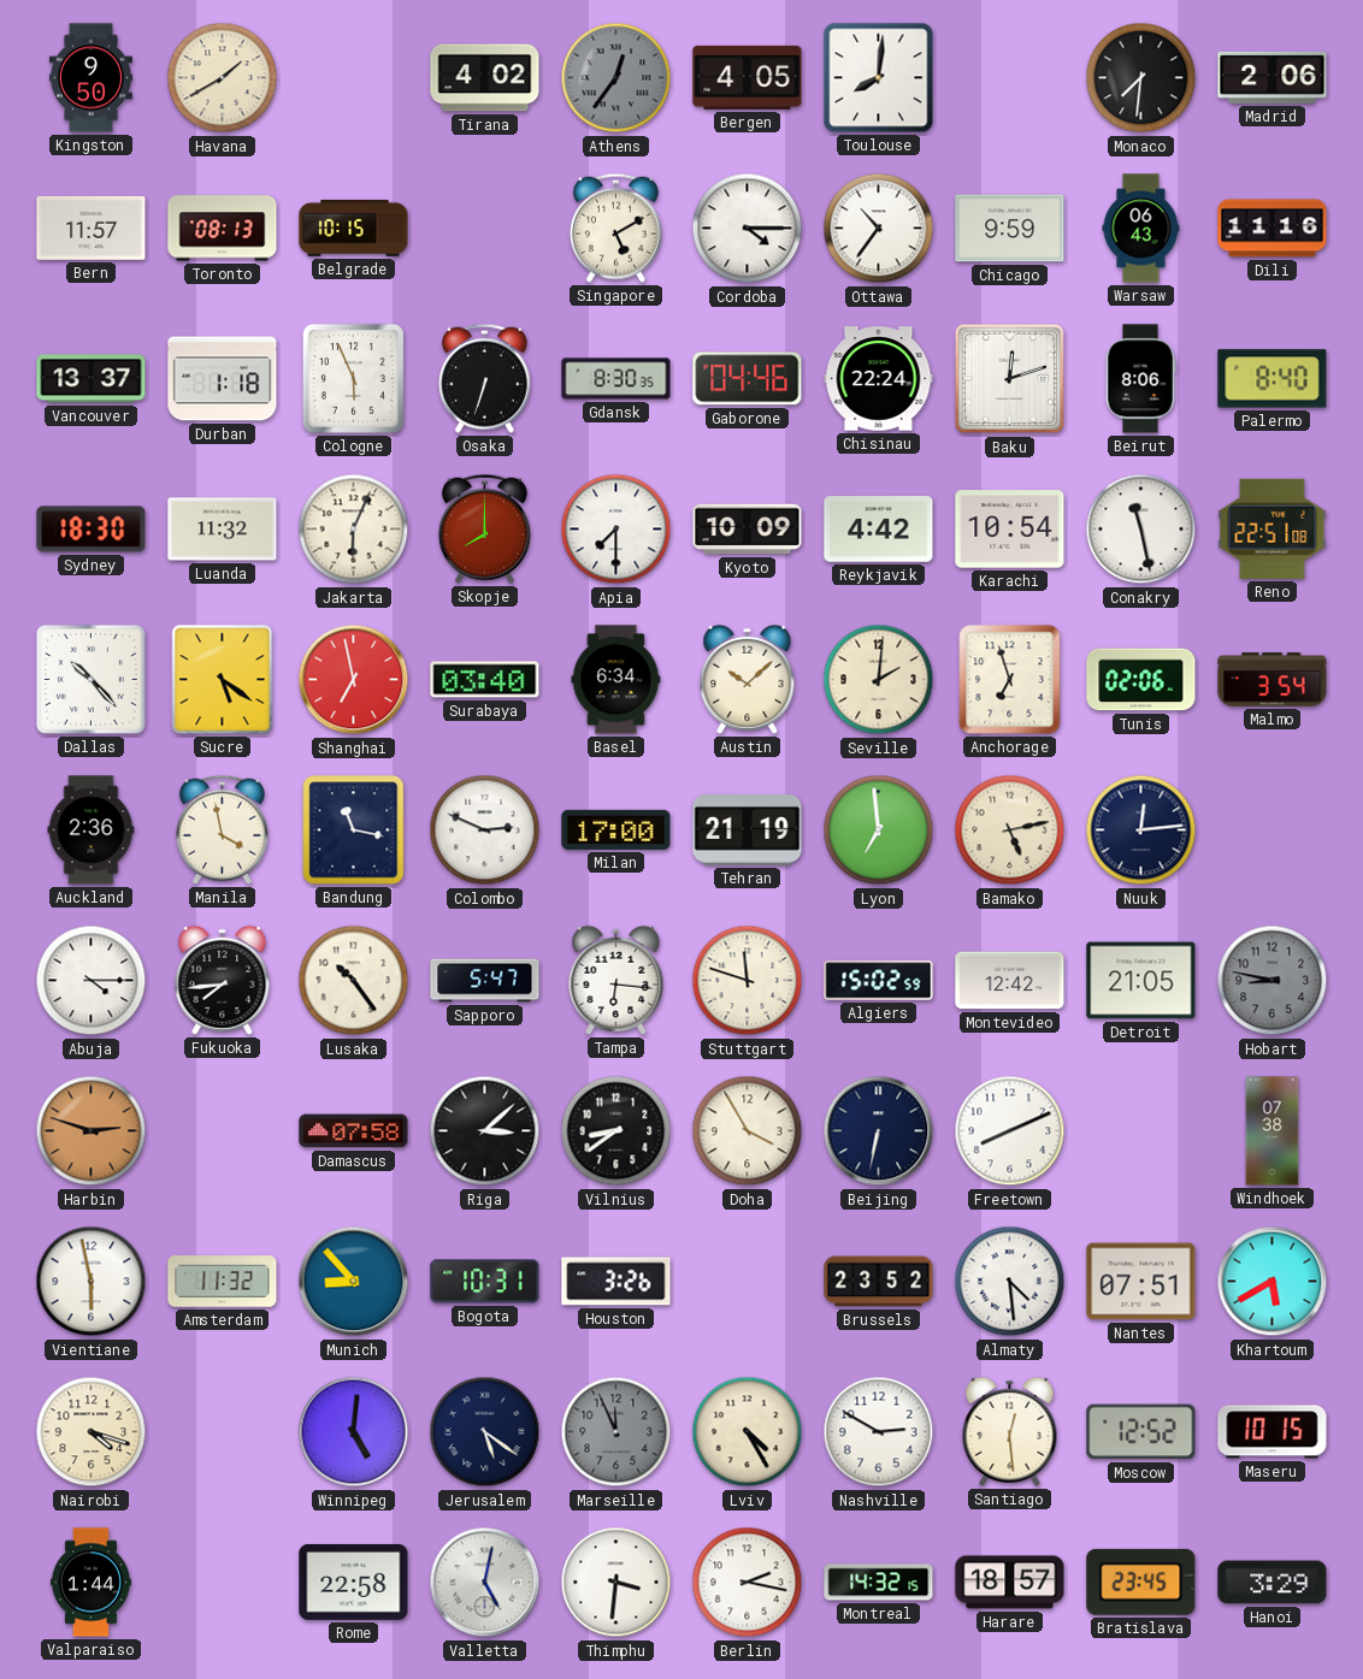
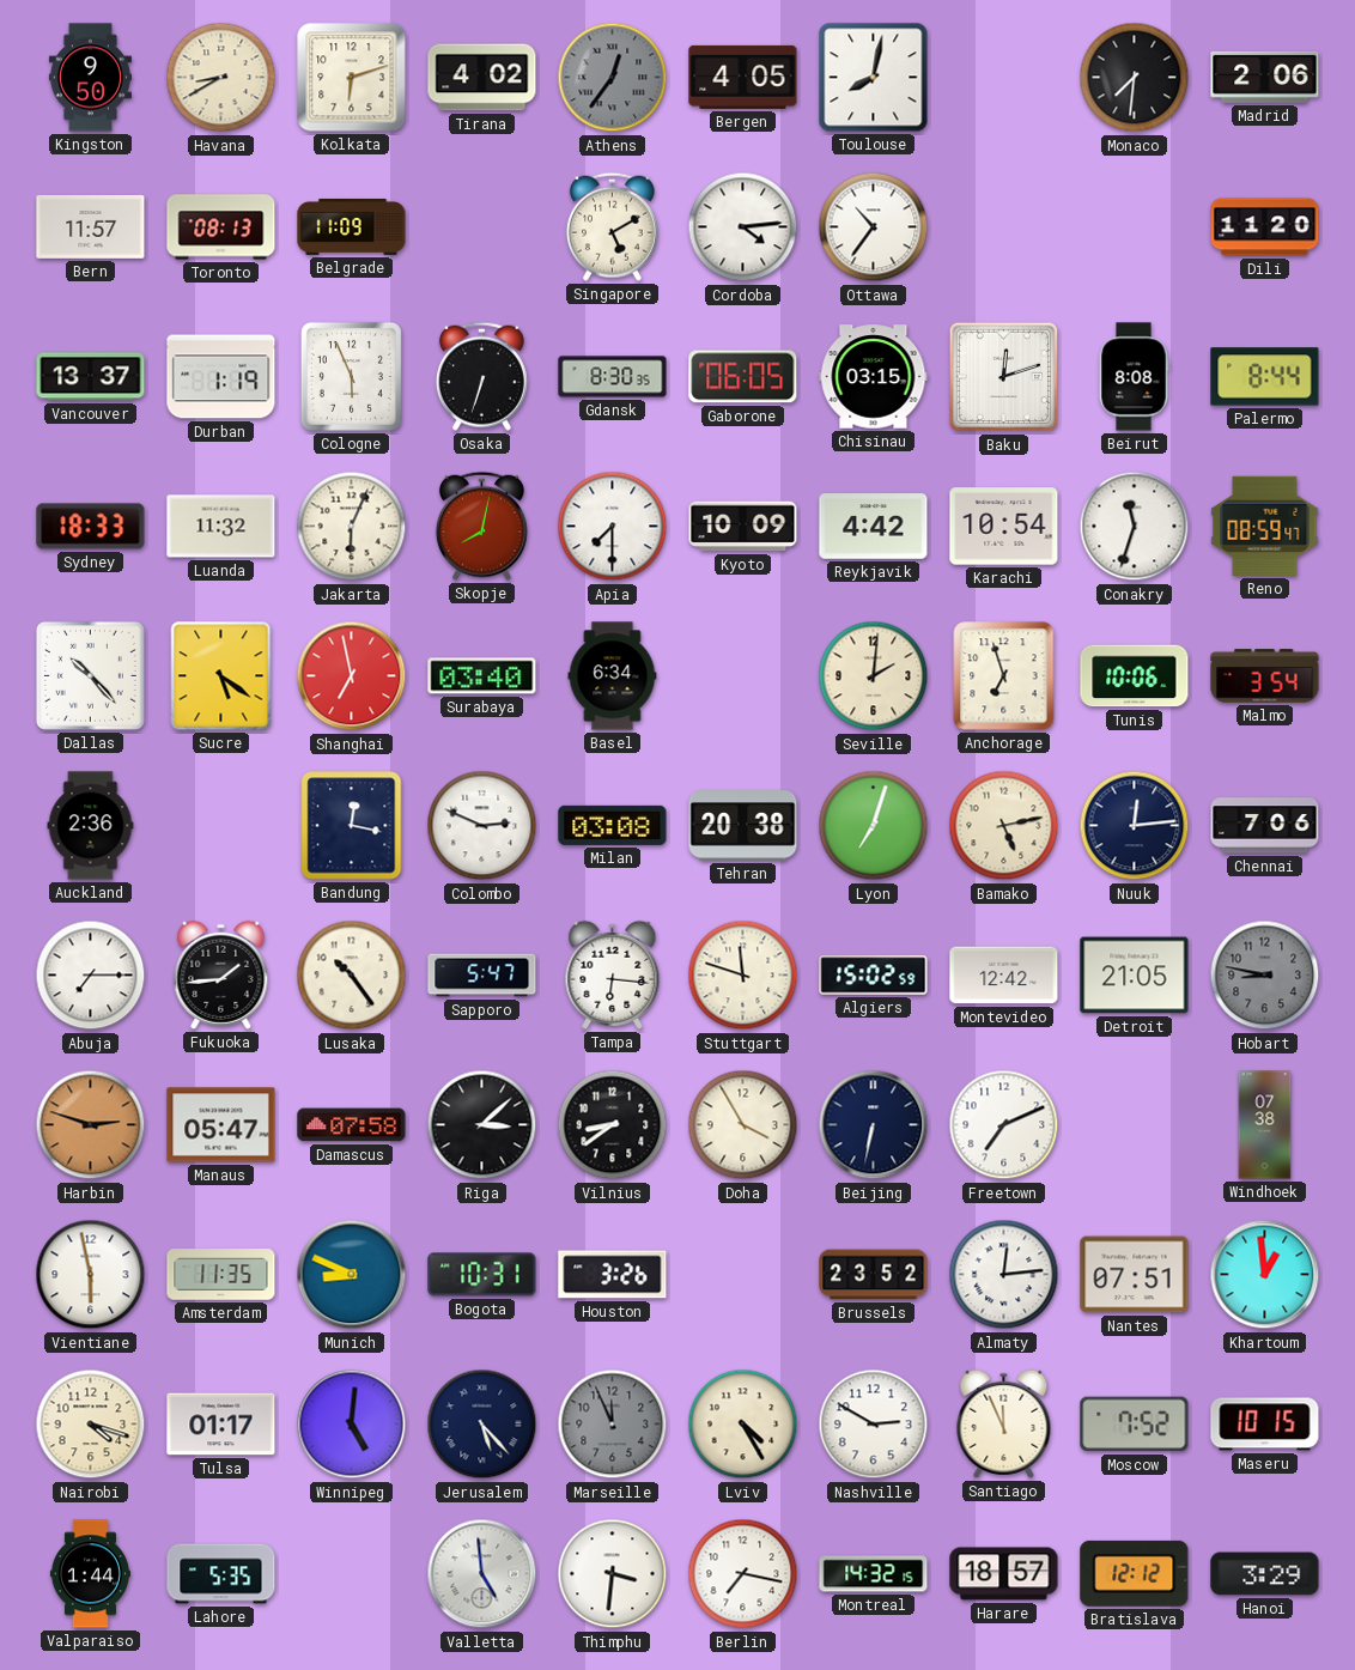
Havana: 1:40 -> 8:40 (221, 78)
Kolkata: none -> 6:12 (352, 78)
Toulouse: 8:01 -> 8:02 (874, 78)
Belgrade: 10:15 -> 11:09 (352, 226)
Cordoba: 4:15 -> 4:14 (743, 227)
Chicago: 9:59 -> none (1010, 229)
Warsaw: 06:43 -> none (1141, 229)
Dili: 11:16 -> 11:20 (1265, 227)
Durban: 1:18 -> 1:19 (221, 377)
Gaborone: 04:46 -> 06:05 (743, 377)
Chisinau: 22:24 -> 03:15 (874, 377)
Beirut: 8:06 -> 8:08 (1134, 377)
Palermo: 8:40 -> 8:44 (1265, 377)
Sydney: 18:30 -> 18:33 (91, 527)
Skopje: 8:00 -> 8:02 (481, 526)
Conakry: 11:28 -> 11:33 (1135, 527)
Reno: 22:51 -> 08:59 (1265, 526)
Austin: 10:08 -> none (748, 679)
Tunis: 02:06 -> 10:06 (1135, 676)
Manila: 3:58 -> none (222, 829)
Bandung: 11:17 -> 12:17 (352, 826)
Milan: 17:00 -> 03:08 (613, 825)
Tehran: 21:19 -> 20:38 (743, 826)
Lyon: 6:59 -> 7:03 (874, 826)
Chennai: none -> 7:06 (1265, 826)
Abuja: 4:15 -> 7:15 (91, 976)
Fukuoka: 7:44 -> 1:44 (221, 974)
Manaus: none -> 05:47 (221, 1125)
Freetown: 8:11 -> 7:11 (1004, 1125)
Amsterdam: 11:32 -> 11:35 (221, 1275)
Munich: 8:53 -> 8:49 (352, 1275)
Almaty: 4:29 -> 12:14 (1004, 1275)
Khartoum: 5:40 -> 12:59 (1265, 1275)
Tulsa: none -> 01:17 (221, 1425)
Jerusalem: 5:21 -> 5:23 (482, 1425)
Santiago: 12:29 -> 11:56 (1004, 1423)
Moscow: 12:52 -> 7:52 (1135, 1425)
Lahore: none -> 5:35 (221, 1574)
Rome: 22:58 -> none (354, 1582)
Valletta: 5:02 -> 4:59 (482, 1574)
Berlin: 2:17 -> 7:17 (743, 1574)
Bratislava: 23:45 -> 12:12 (1135, 1573)
